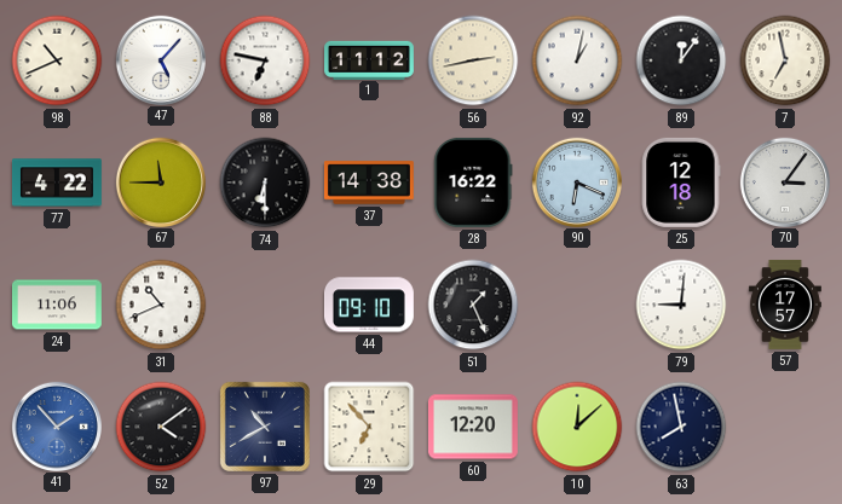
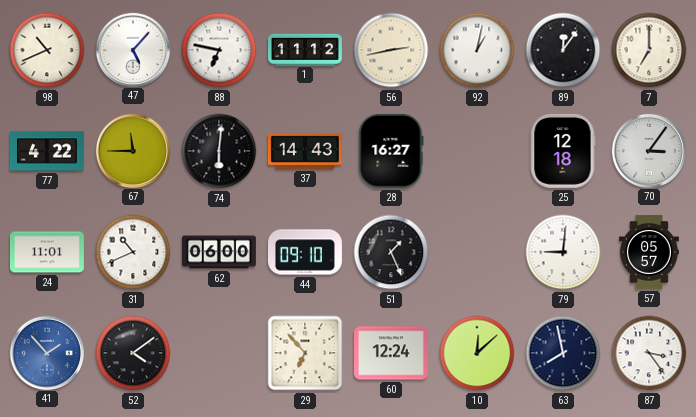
7: 6:58 -> 7:00 (649, 50)
74: 6:30 -> 6:01 (219, 151)
37: 14:38 -> 14:43 (305, 151)
28: 16:22 -> 16:27 (391, 151)
90: 6:19 -> none (576, 181)
24: 11:06 -> 11:01 (47, 252)
62: none -> 06:00 (219, 252)
57: 17:57 -> 05:57 (649, 252)
97: 10:40 -> none (265, 427)
60: 12:20 -> 12:24 (391, 353)
87: none -> 3:24 (649, 353)
